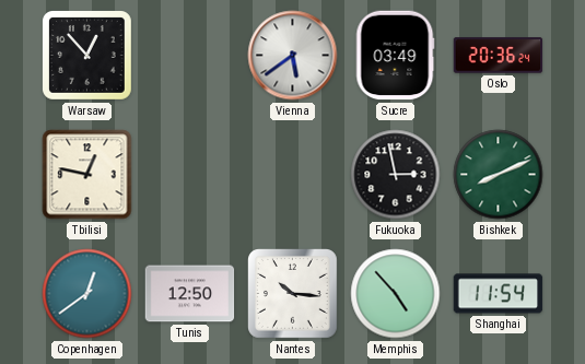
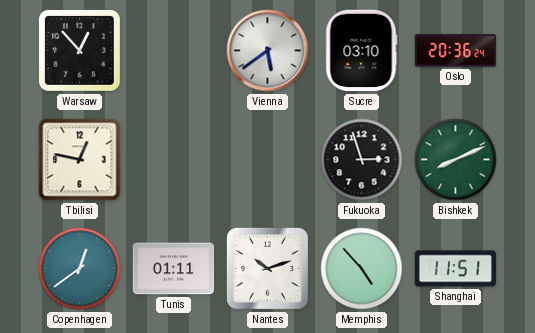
Sucre: 03:49 -> 03:10 (361, 51)
Fukuoka: 2:58 -> 2:57 (362, 160)
Tunis: 12:50 -> 01:11 (174, 269)
Nantes: 10:16 -> 10:12 (268, 269)
Shanghai: 11:54 -> 11:51 (456, 269)
